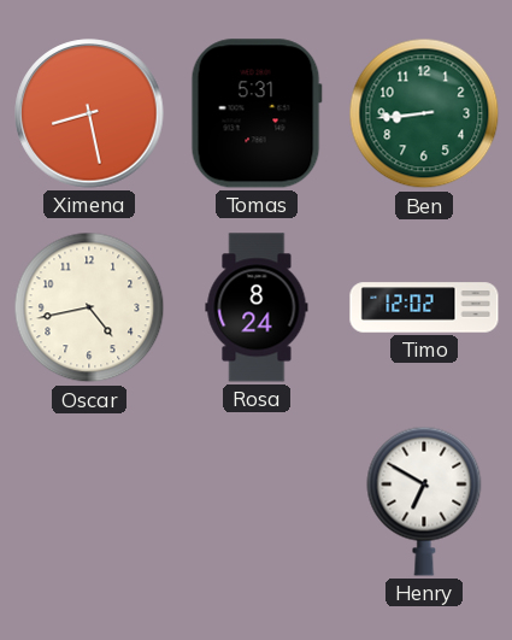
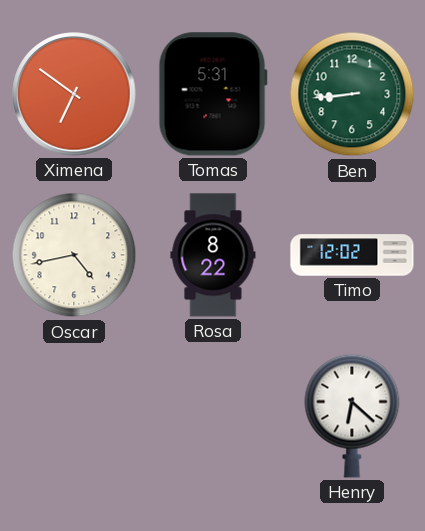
Ximena: 8:28 -> 6:51 (74, 94)
Rosa: 8:24 -> 8:22 (213, 255)
Henry: 6:50 -> 6:22 (352, 416)
